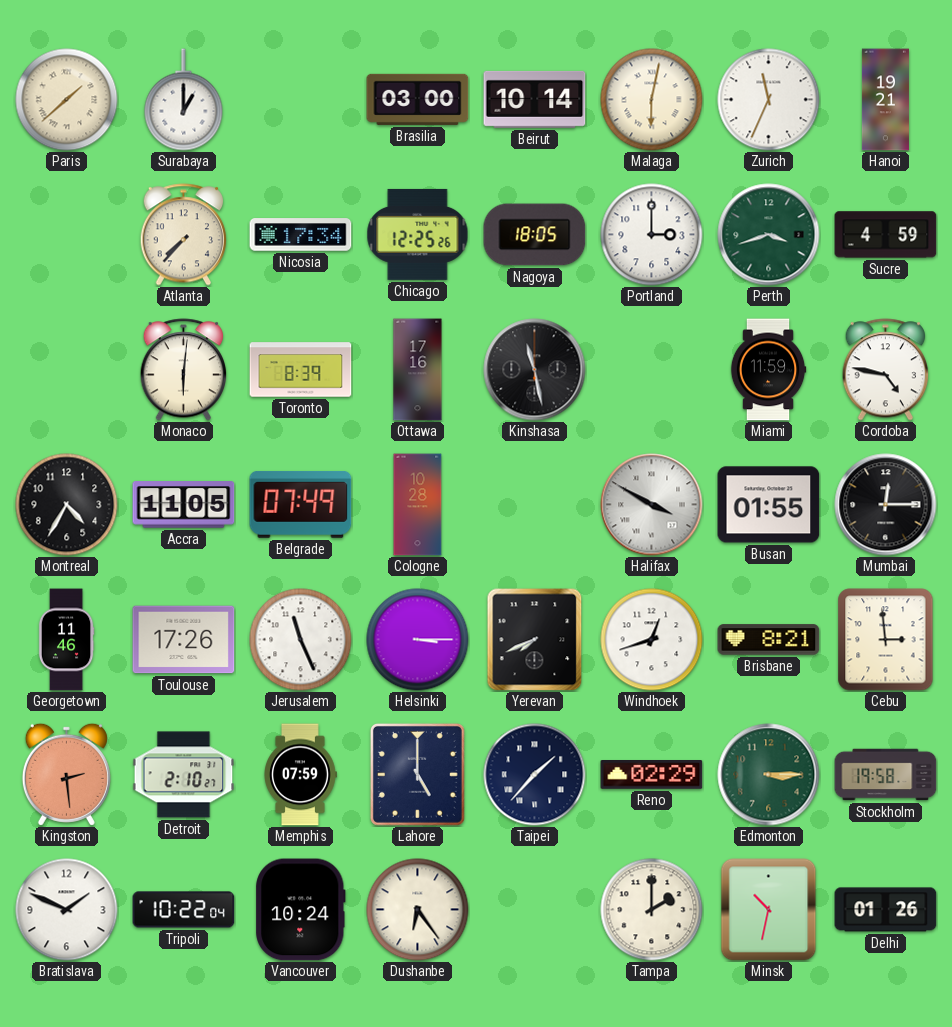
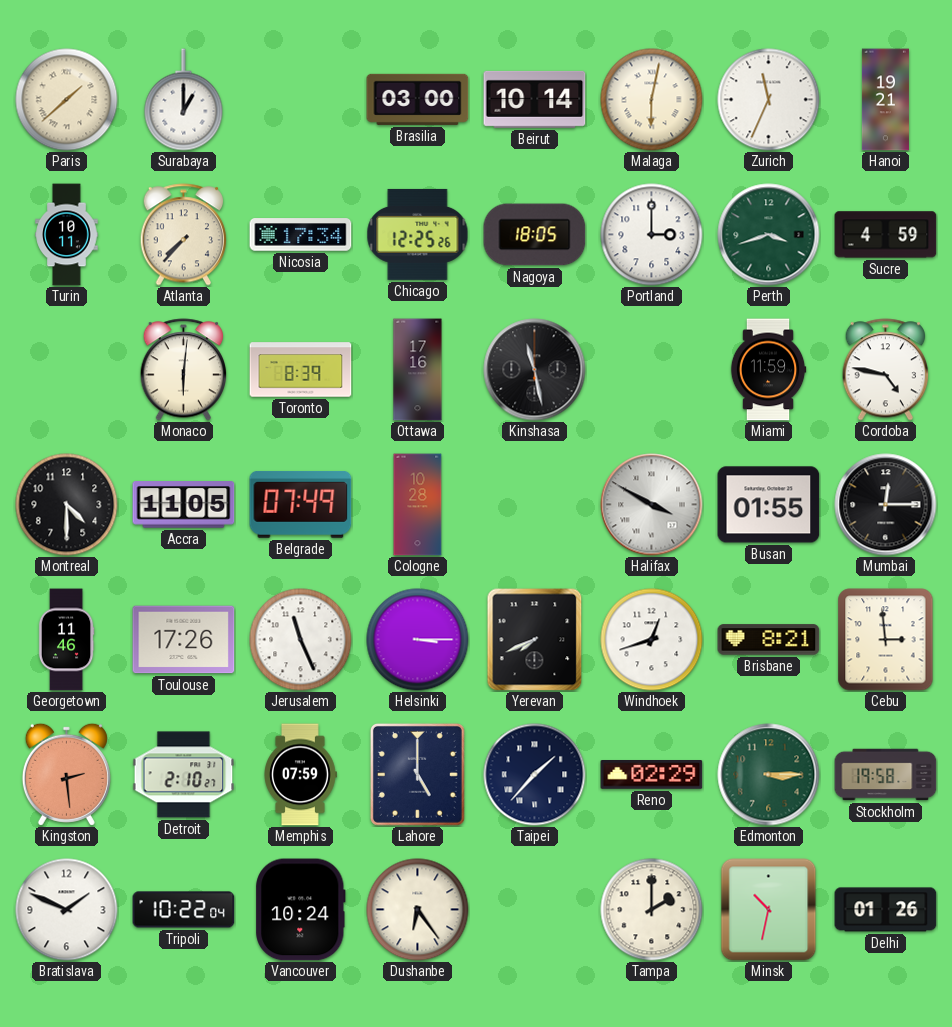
Turin: none -> 10:11 (67, 235)
Montreal: 4:35 -> 4:30 (67, 505)
